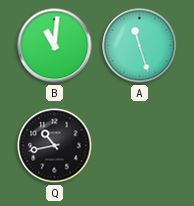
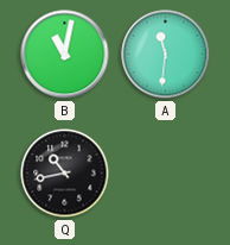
B: 11:01 -> 11:02 (65, 55)
A: 11:27 -> 11:31 (166, 55)
